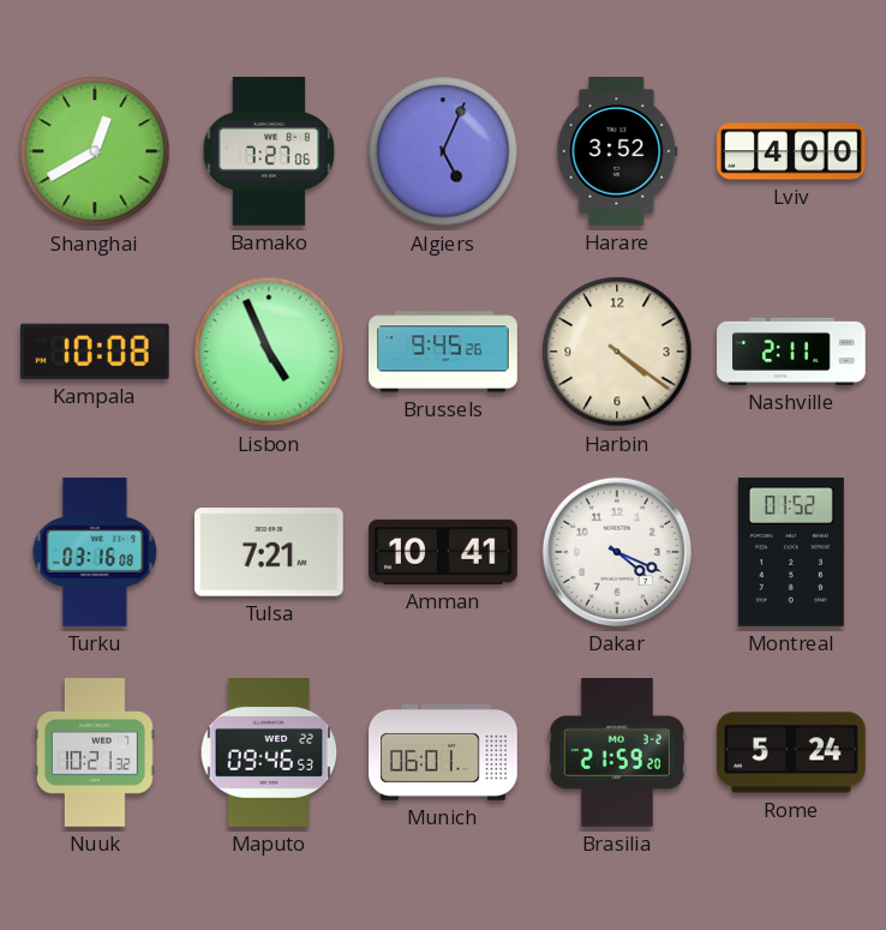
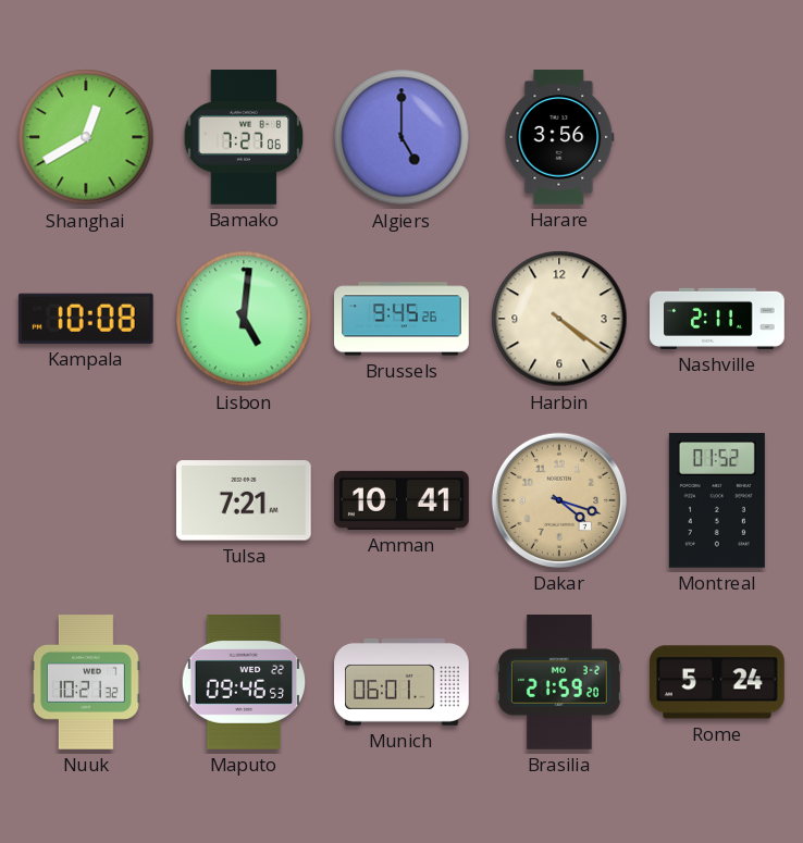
Algiers: 5:04 -> 5:00 (401, 137)
Harare: 3:52 -> 3:56 (559, 137)
Lviv: 4:00 -> none (791, 151)
Lisbon: 4:56 -> 5:01 (244, 319)
Turku: 03:16 -> none (95, 553)
Dakar: 4:19 -> 4:18 (559, 500)
Dakar dial: white -> champagne (559, 500)
